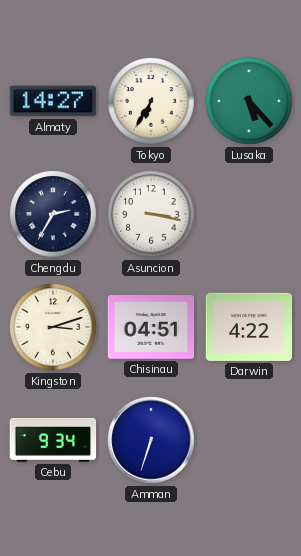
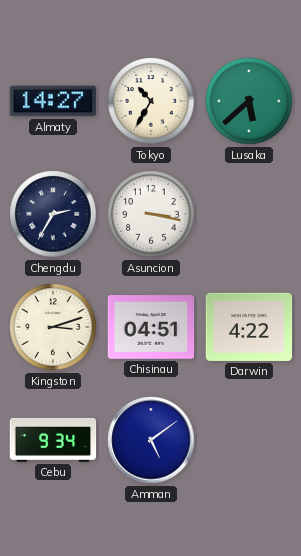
Tokyo: 6:35 -> 10:35 (151, 101)
Lusaka: 5:23 -> 5:38 (249, 101)
Amman: 6:33 -> 5:09 (151, 440)
